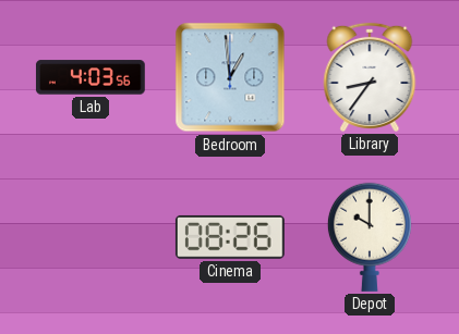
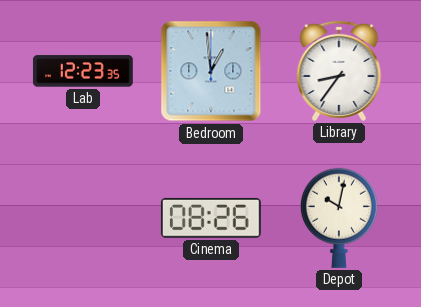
Lab: 4:03 -> 12:23 (83, 71)
Depot: 10:00 -> 10:02 (339, 218)
